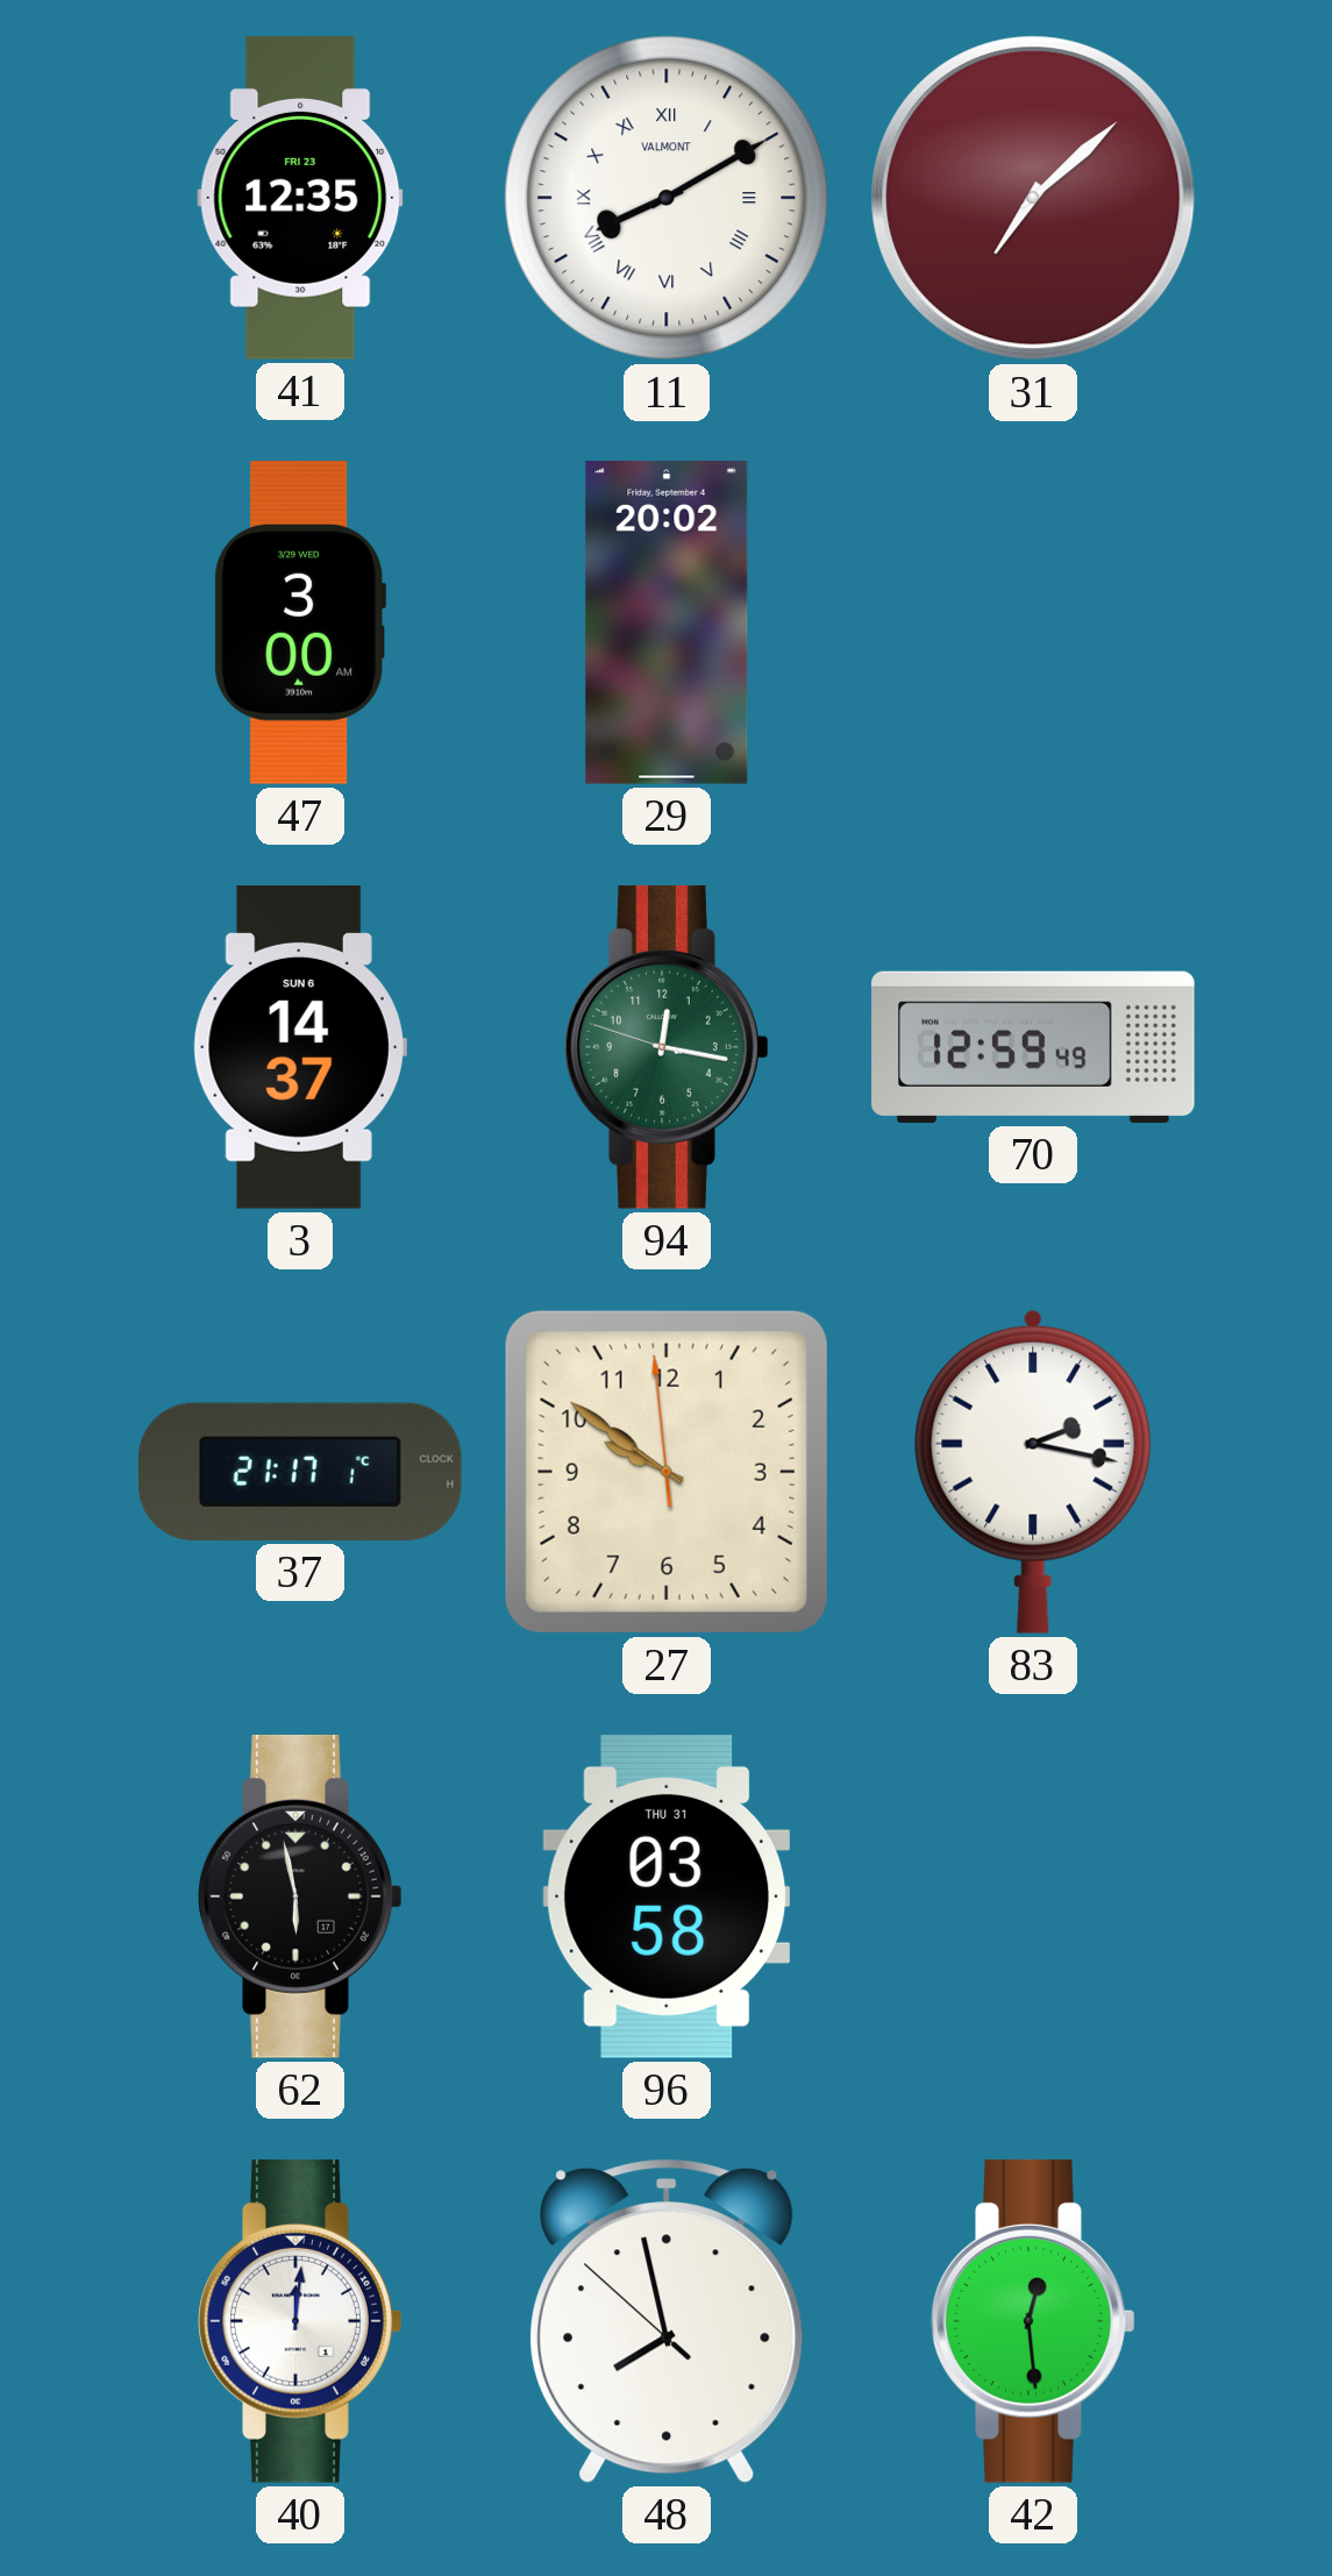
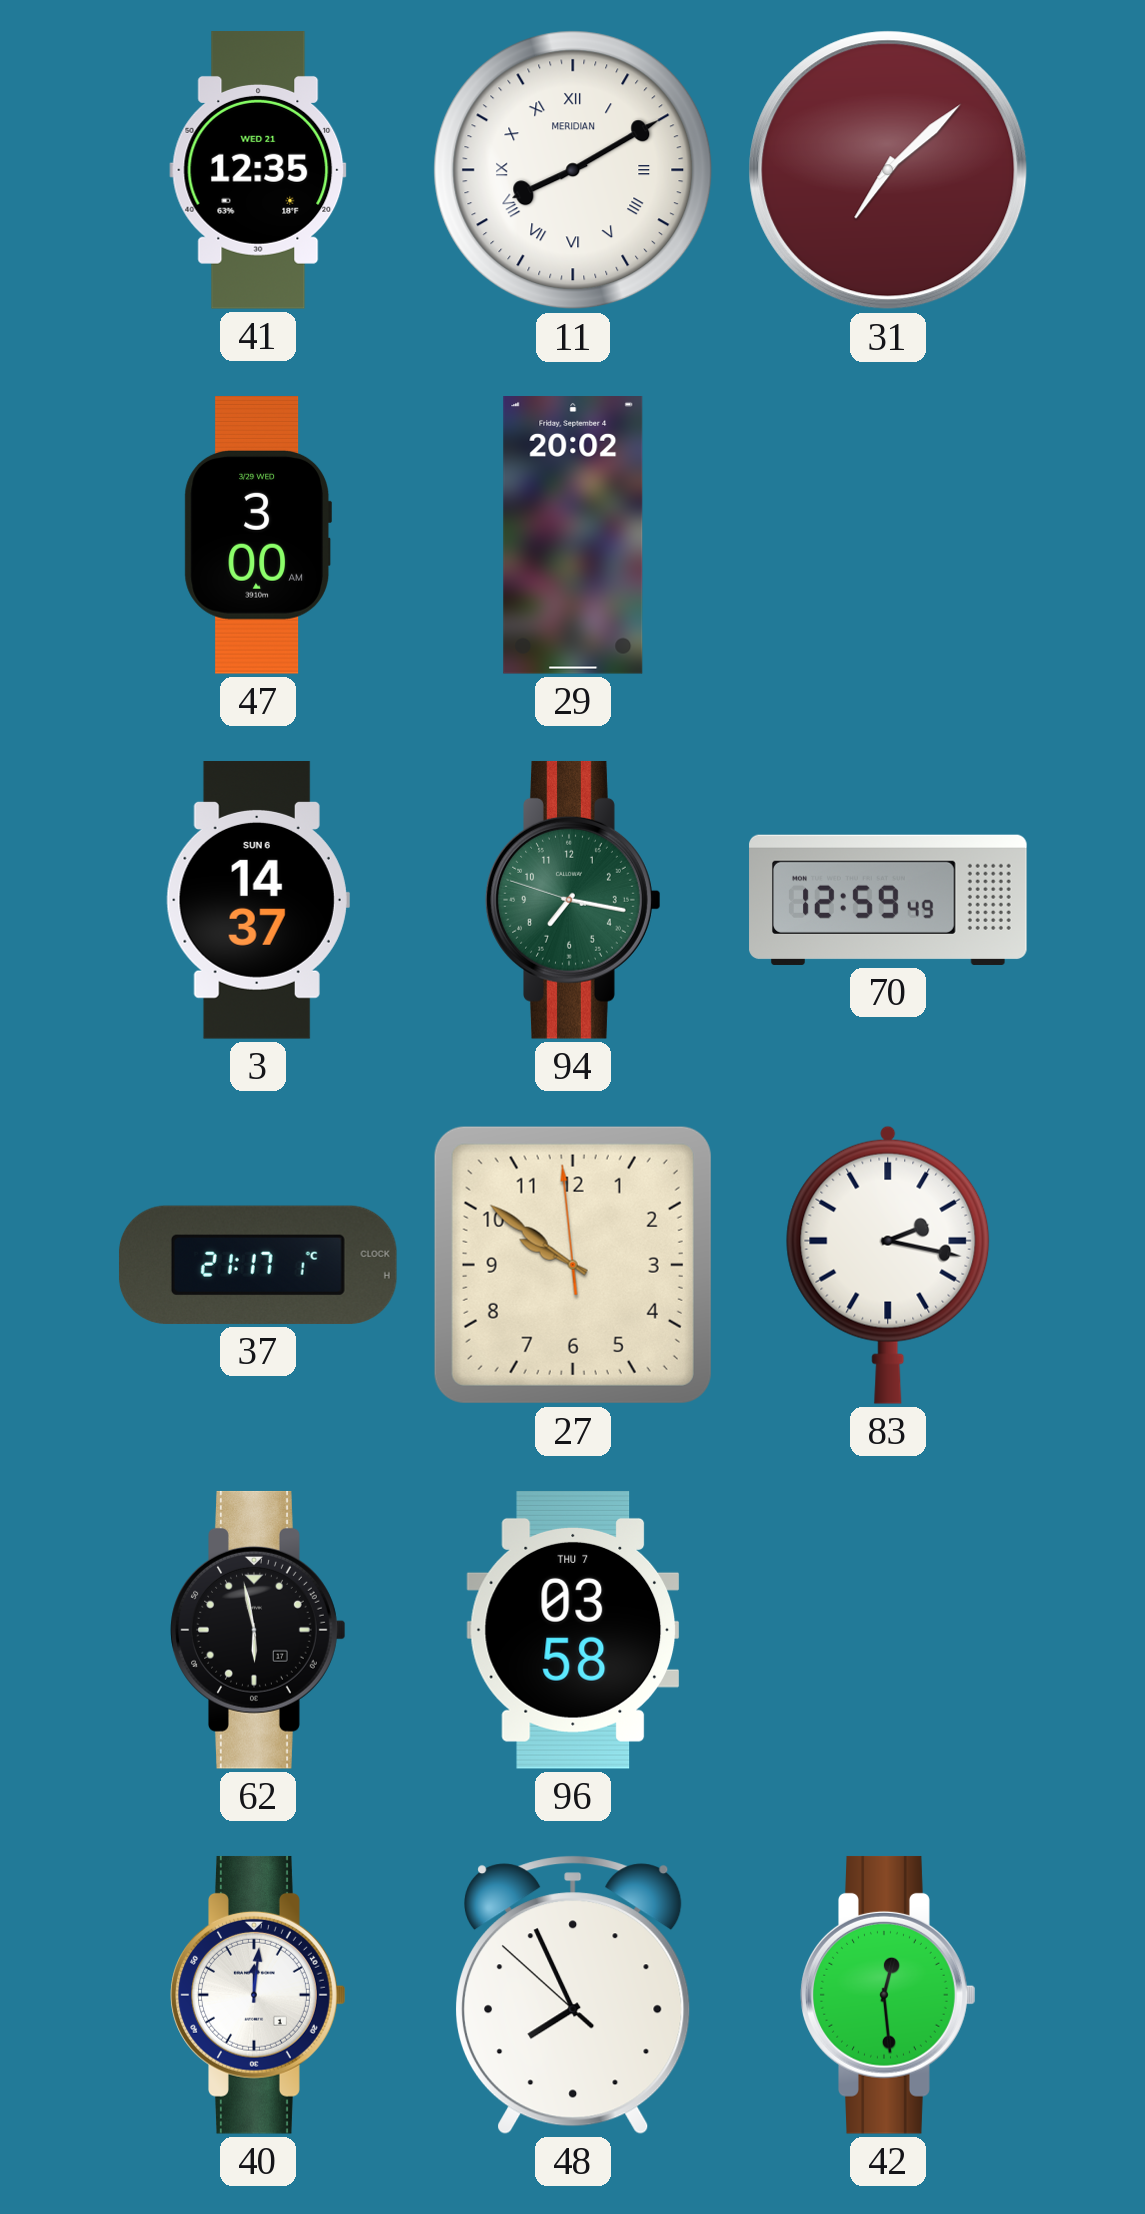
41 date: FRI 23 -> WED 21 (258, 170)
11 brand: VALMONT -> MERIDIAN (573, 170)
94: 12:16 -> 7:16 (573, 900)
96 date: THU 31 -> THU 7 (573, 1630)
48: 7:57 -> 7:55 (574, 1995)
